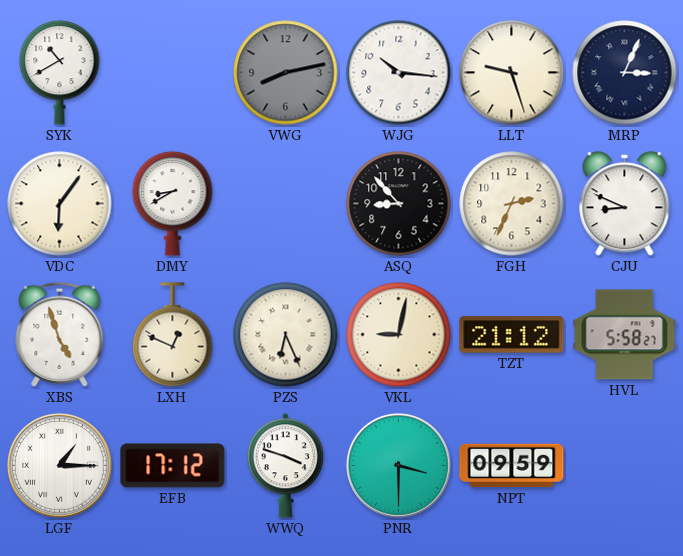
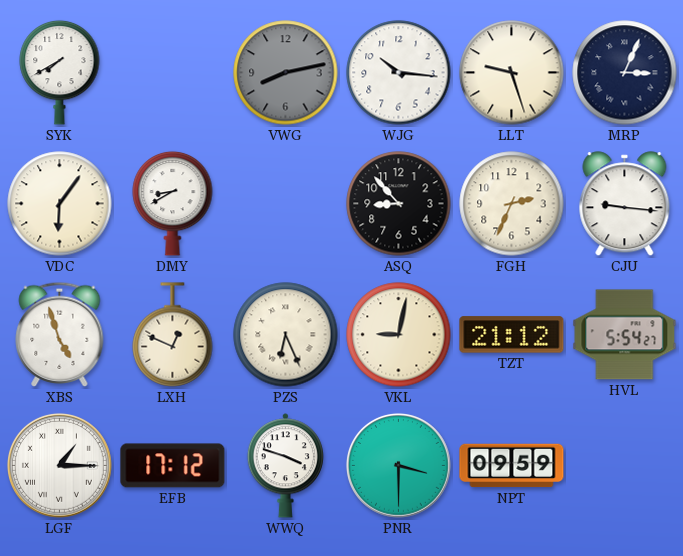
SYK: 10:40 -> 7:40 (60, 72)
CJU: 8:49 -> 9:16 (625, 204)
HVL: 5:58 -> 5:54 (625, 335)
